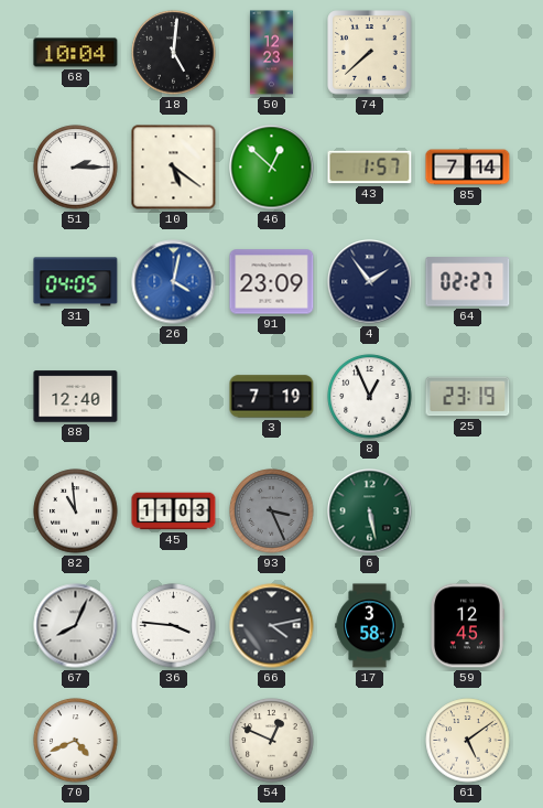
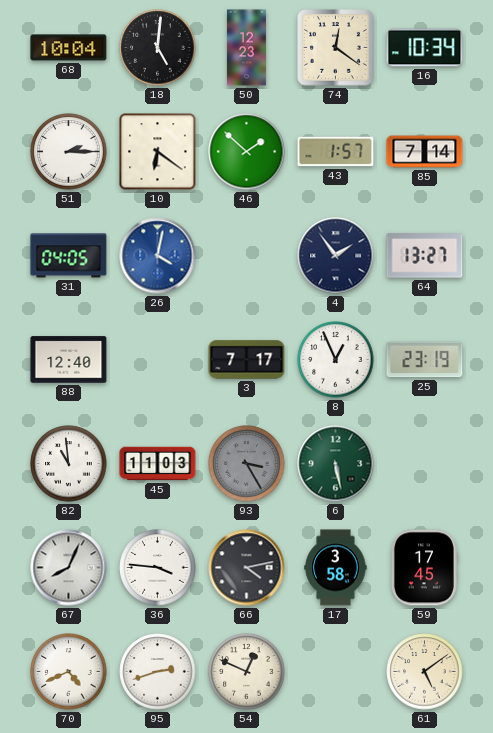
74: 7:38 -> 12:21 (336, 48)
16: none -> 10:34 (425, 48)
10: 5:21 -> 6:21 (158, 152)
46: 12:52 -> 1:52 (247, 152)
91: 23:09 -> none (272, 282)
64: 02:27 -> 13:27 (425, 256)
3: 7:19 -> 7:17 (247, 360)
93: 3:26 -> 3:25 (247, 464)
59: 12:45 -> 17:45 (424, 568)
95: none -> 2:42 (158, 672)
